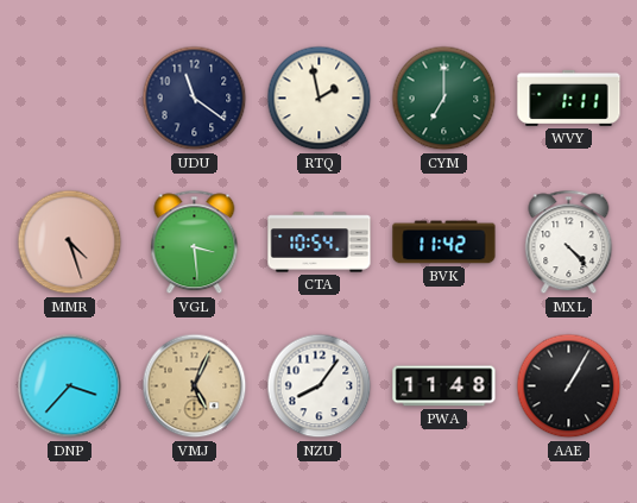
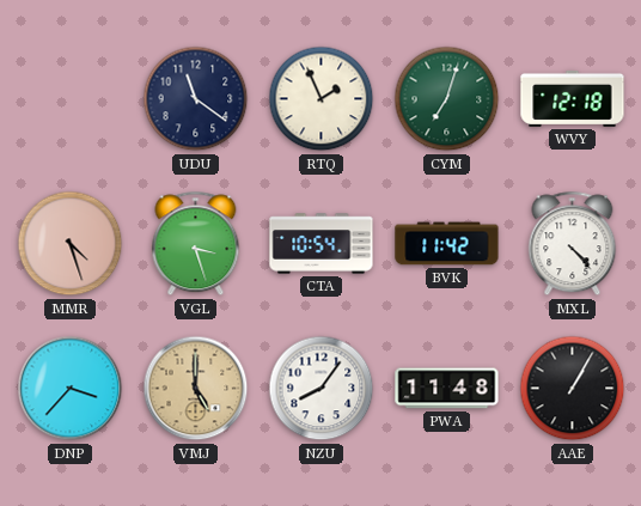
RTQ: 1:58 -> 1:56 (322, 99)
CYM: 7:00 -> 7:03 (447, 99)
WVY: 1:11 -> 12:18 (573, 98)
VGL: 3:29 -> 3:27 (196, 244)
VMJ: 5:04 -> 5:00 (196, 389)
